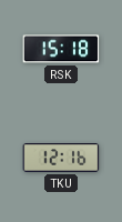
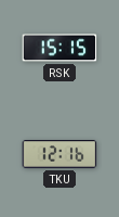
RSK: 15:18 -> 15:15 (59, 48)
